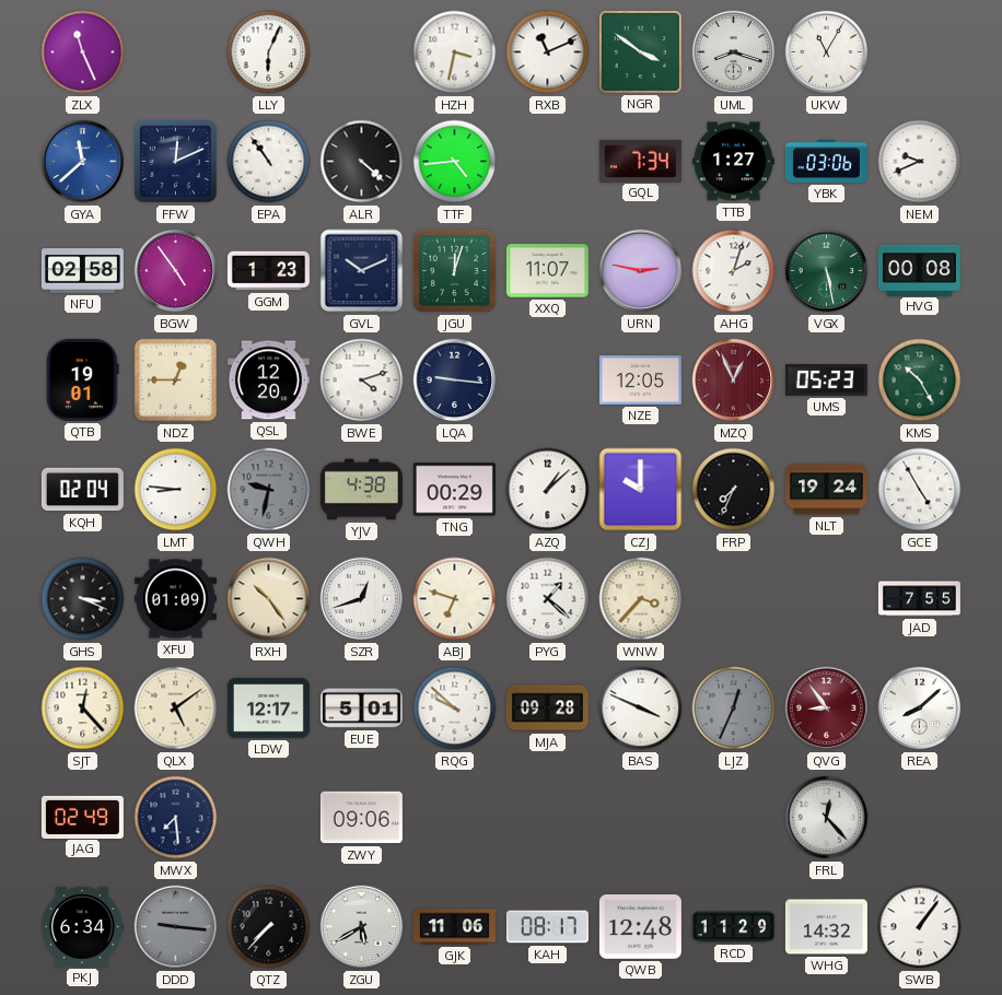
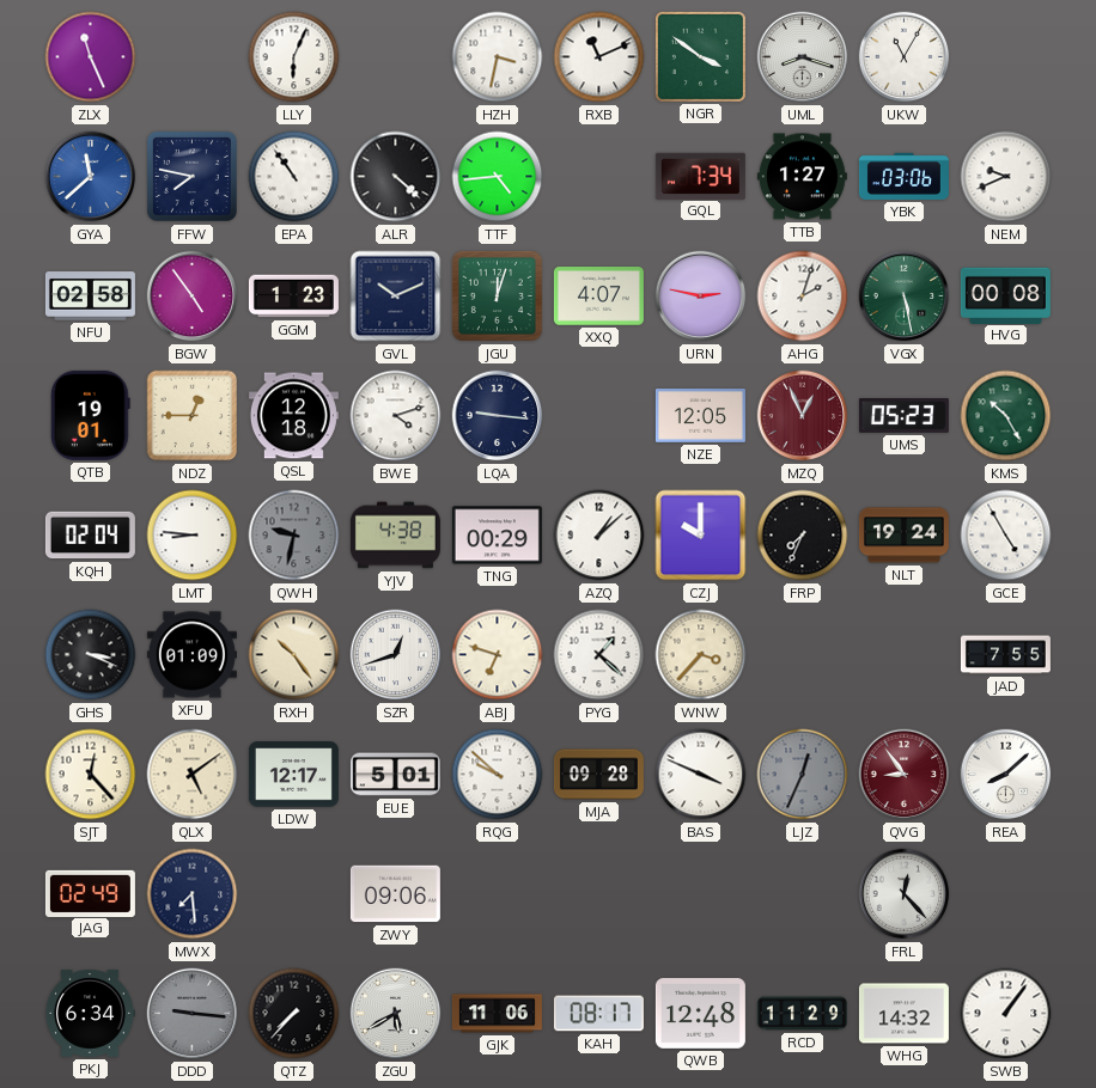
FFW: 12:11 -> 7:47 (191, 176)
XXQ: 11:07 -> 4:07 (598, 297)
QSL: 12:20 -> 12:18 (293, 416)
